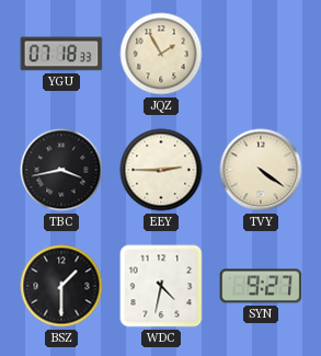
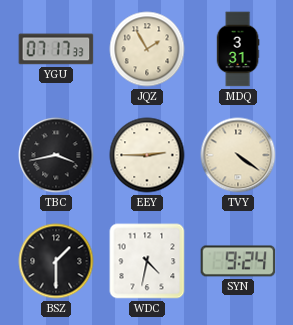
YGU: 07:18 -> 07:17 (56, 49)
MDQ: none -> 3:31 (238, 49)
SYN: 9:27 -> 9:24 (238, 261)
